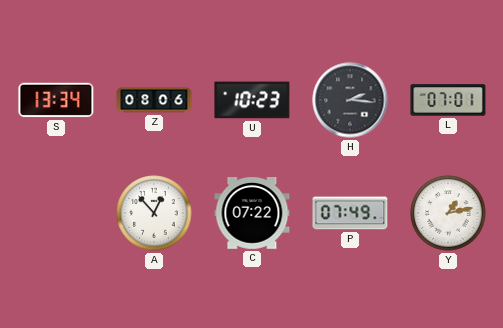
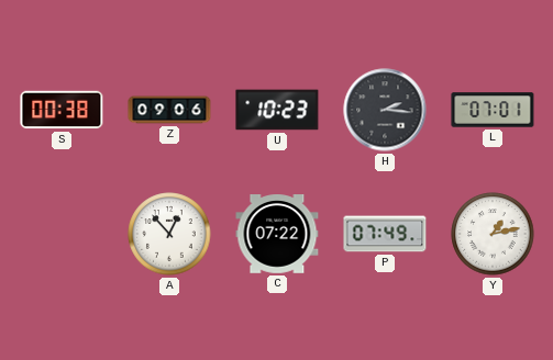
S: 13:34 -> 00:38 (62, 110)
Z: 08:06 -> 09:06 (169, 110)
